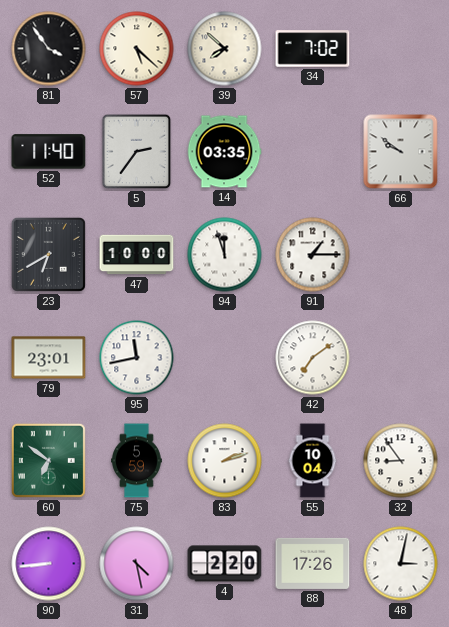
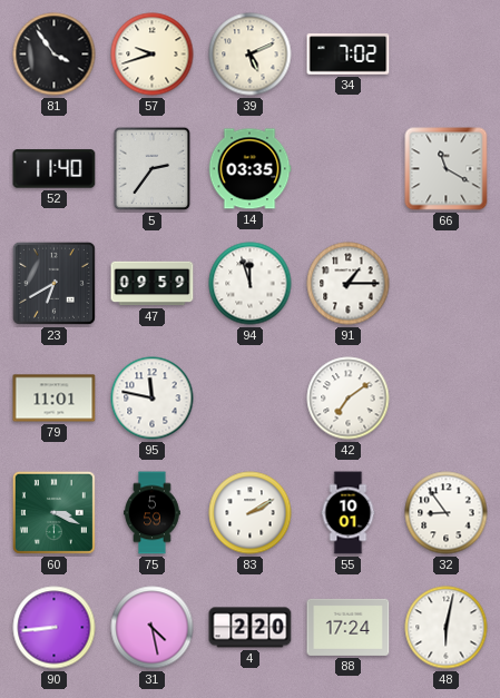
57: 5:22 -> 9:42 (153, 55)
39: 7:52 -> 5:11 (251, 55)
66: 9:51 -> 11:20 (447, 169)
47: 10:00 -> 09:59 (153, 284)
79: 23:01 -> 11:01 (55, 399)
95: 11:43 -> 11:47 (153, 399)
60: 6:51 -> 3:19 (53, 512)
83: 2:12 -> 2:10 (251, 513)
55: 10:04 -> 10:01 (349, 513)
88: 17:26 -> 17:24 (349, 627)
48: 3:02 -> 6:02 (447, 628)
